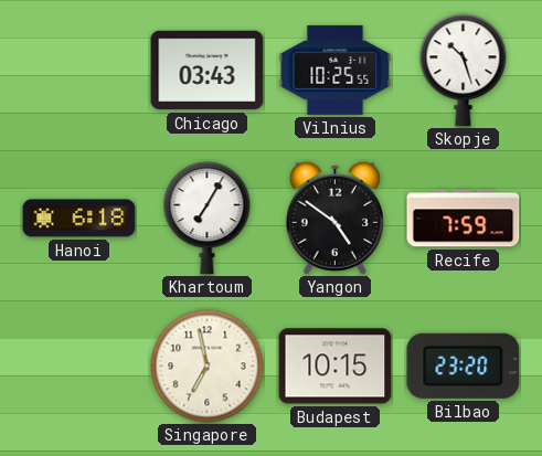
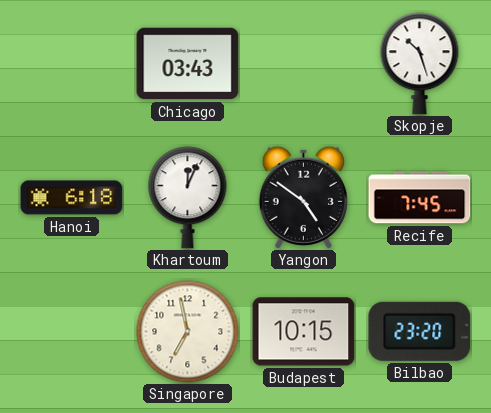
Vilnius: 10:25 -> none (336, 70)
Khartoum: 7:05 -> 12:04 (188, 198)
Recife: 7:59 -> 7:45 (420, 198)
